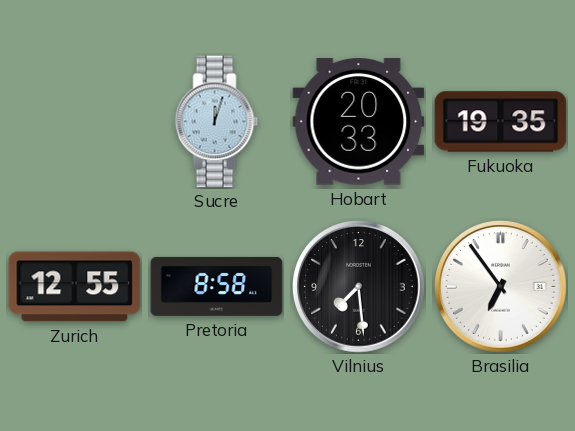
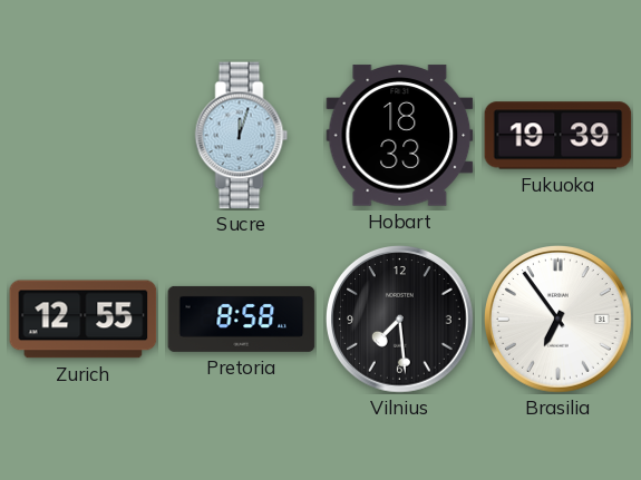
Hobart: 20:33 -> 18:33 (400, 136)
Fukuoka: 19:35 -> 19:39 (559, 136)
